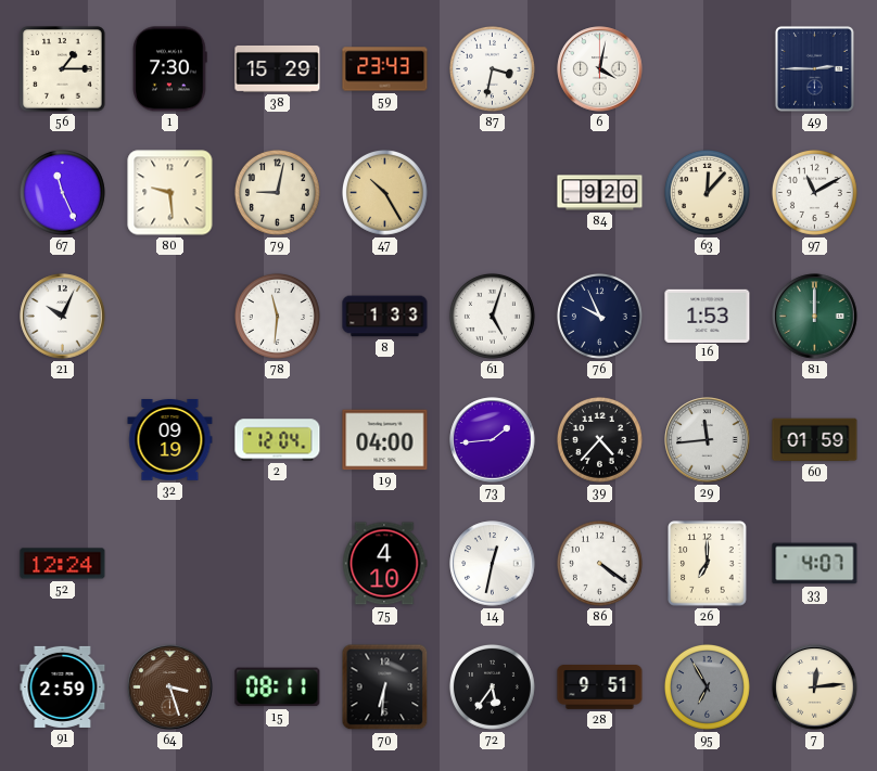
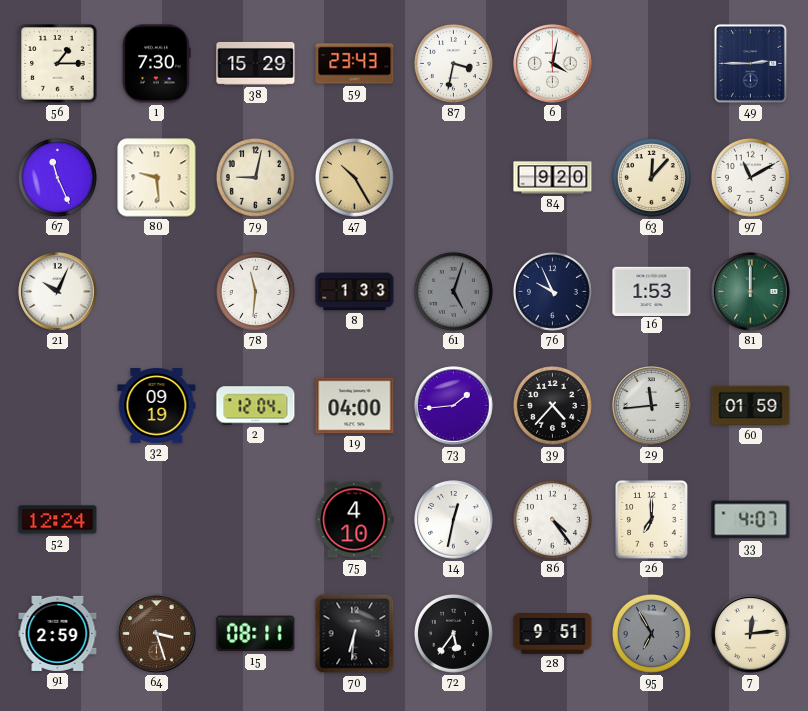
61 dial: white -> grey (453, 291)
86: 4:21 -> 4:24 (552, 519)
